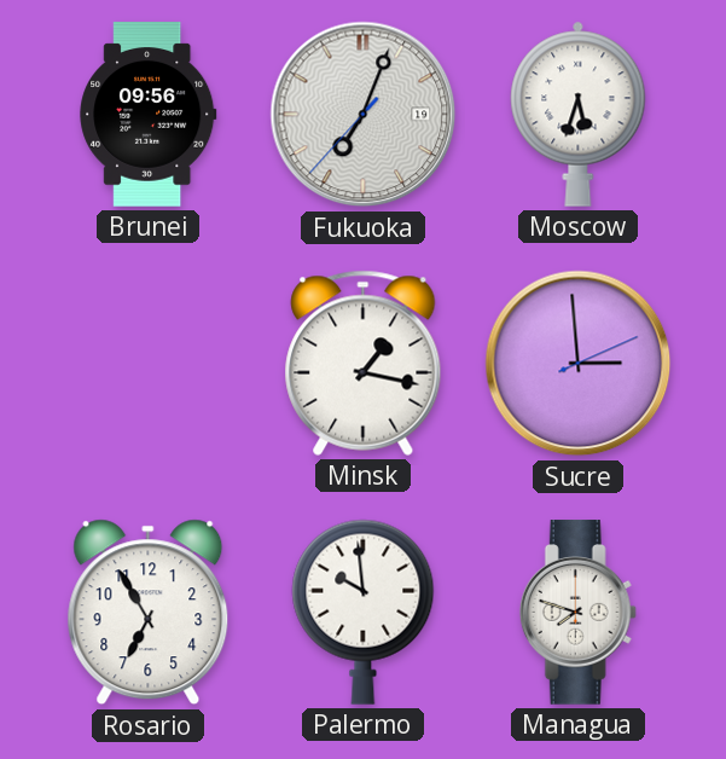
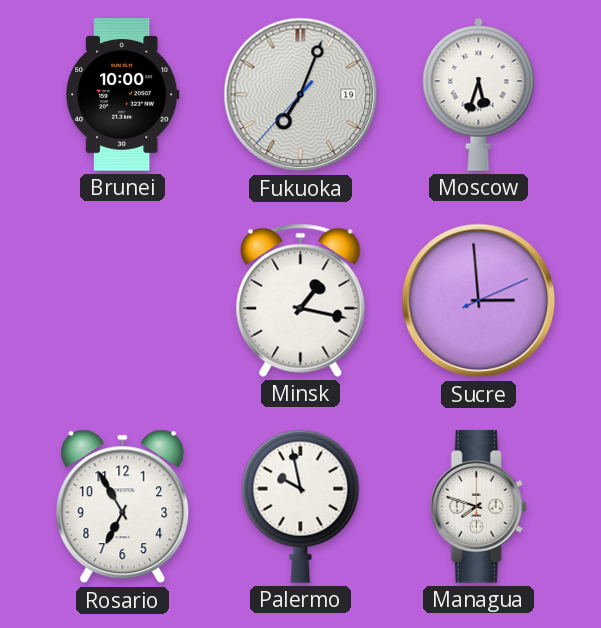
Brunei: 09:56 -> 10:00 (123, 95)
Palermo: 9:59 -> 9:58 (301, 506)
